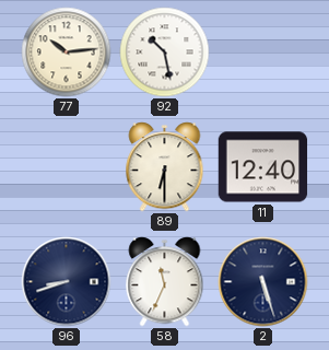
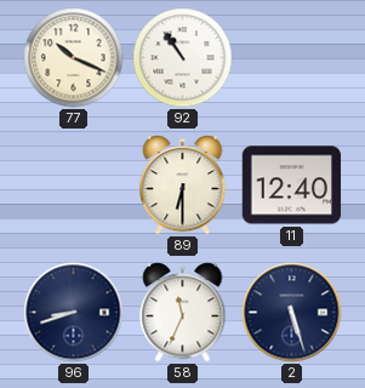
77: 10:14 -> 10:19 (74, 58)
92: 10:28 -> 10:54 (183, 58)
